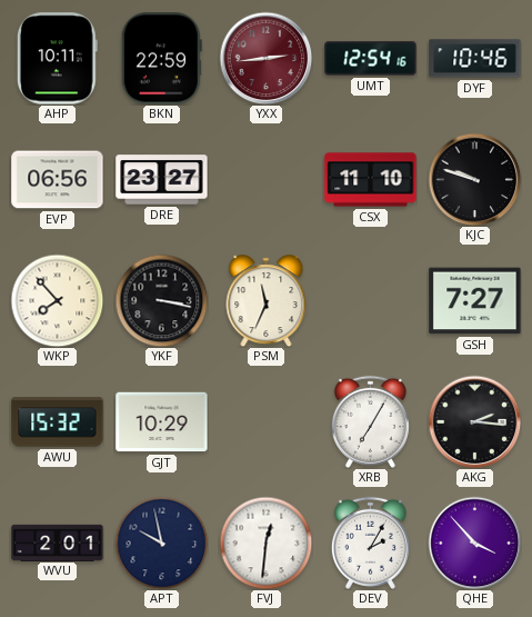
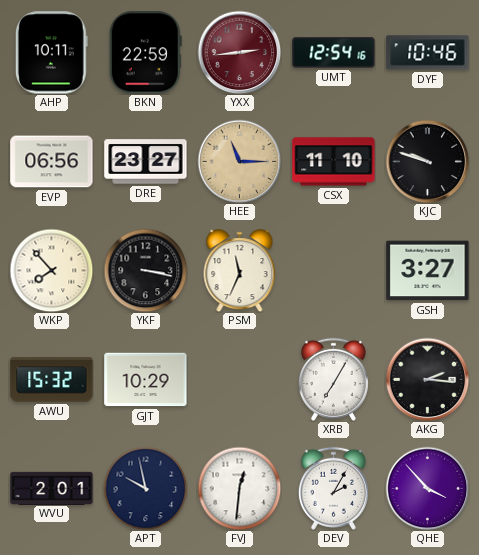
HEE: none -> 11:15 (239, 161)
GSH: 7:27 -> 3:27 (428, 271)
